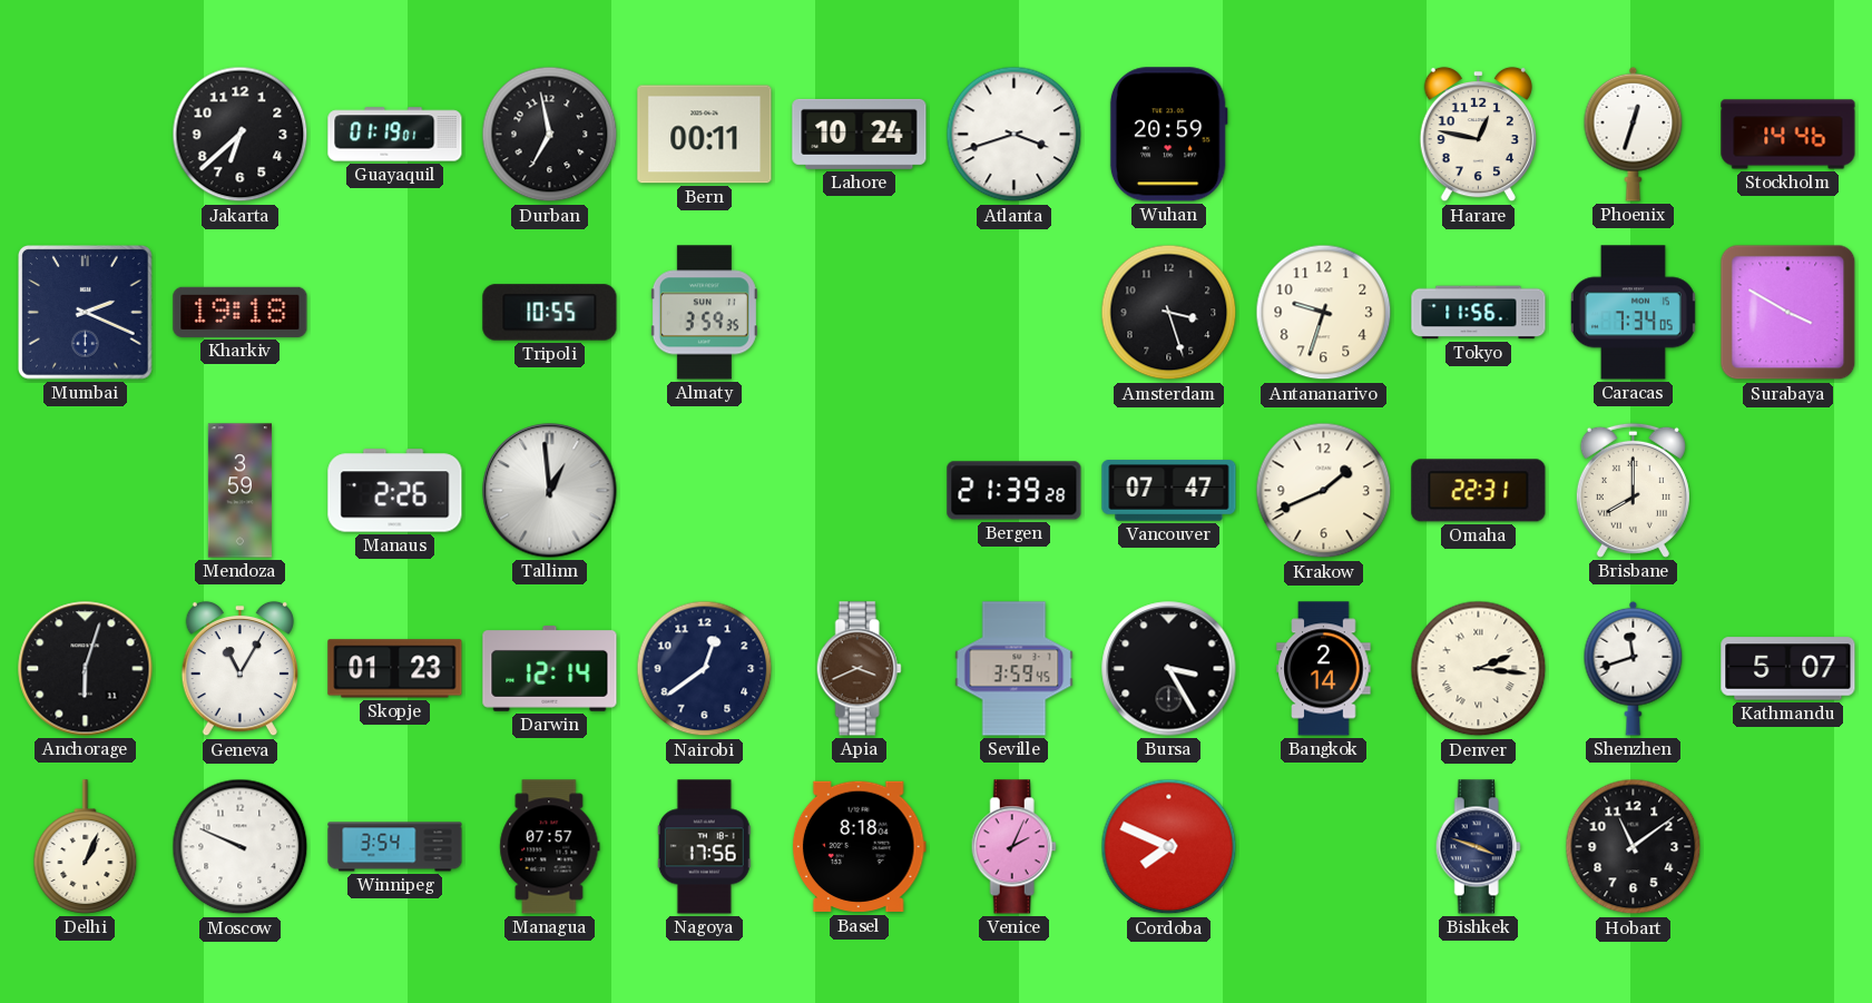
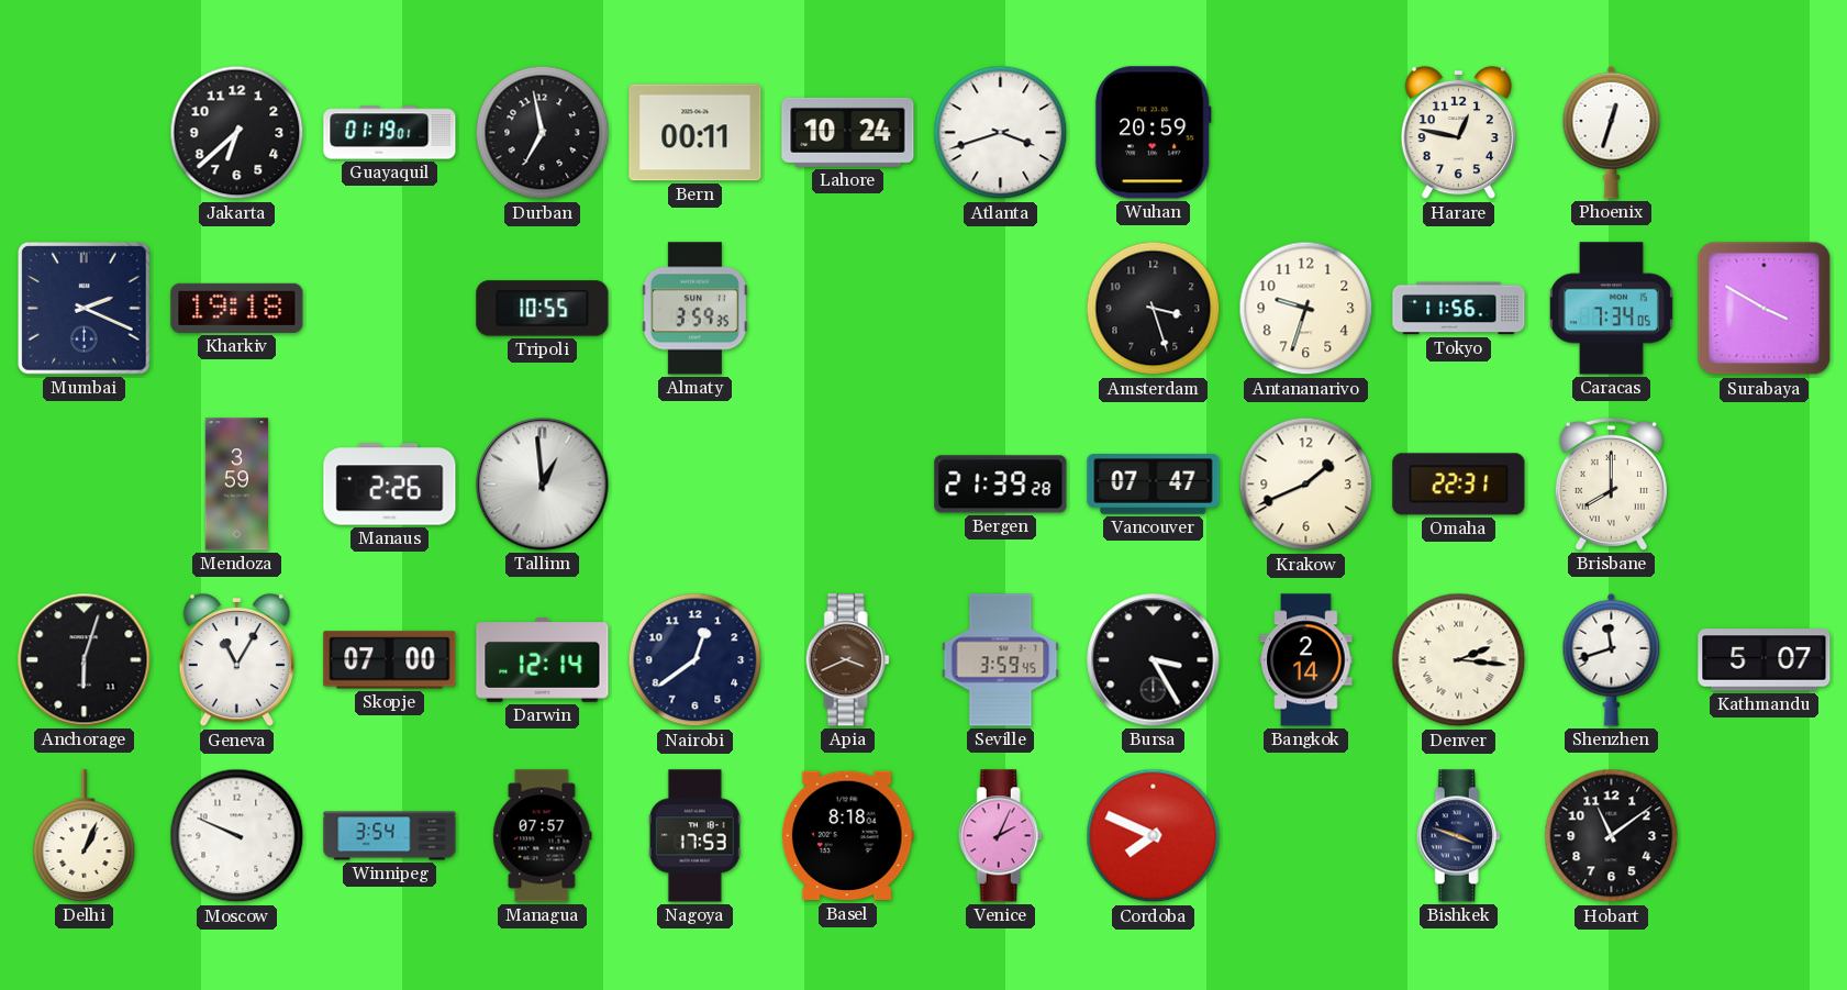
Stockholm: 14:46 -> none (1788, 135)
Skopje: 01:23 -> 07:00 (390, 660)
Nagoya: 17:56 -> 17:53 (694, 836)
